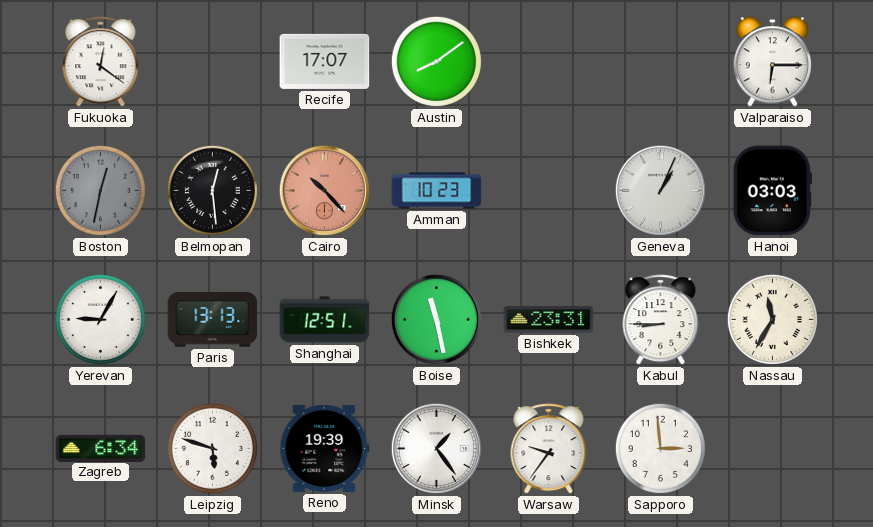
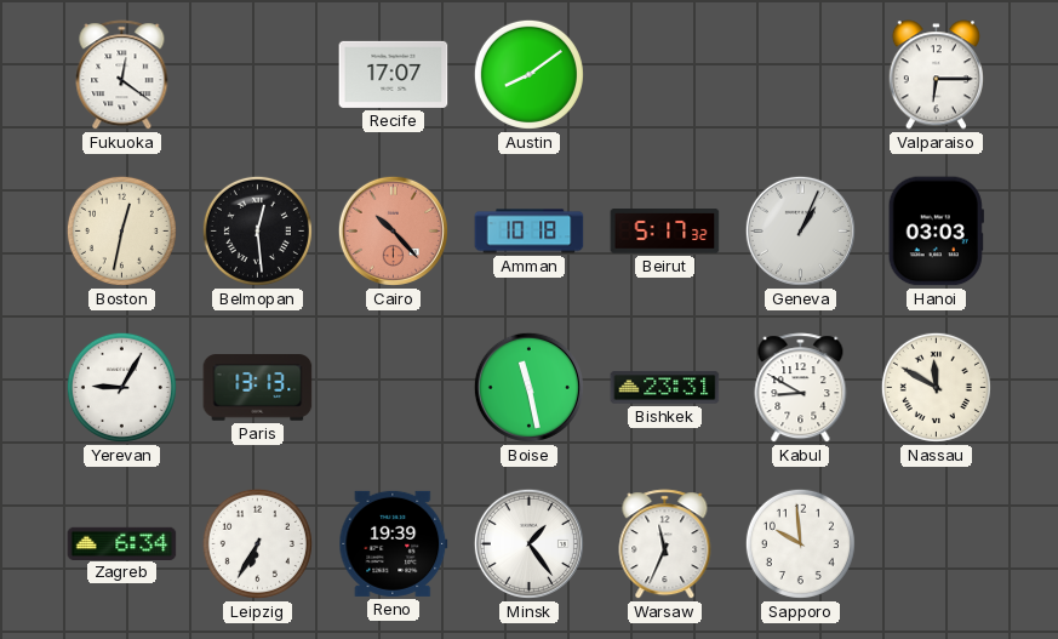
Boston dial: grey -> cream (121, 230)
Amman: 10:23 -> 10:18 (530, 232)
Beirut: none -> 5:17 (665, 232)
Shanghai: 12:51 -> none (325, 320)
Kabul: 8:45 -> 8:50 (801, 388)
Nassau: 11:35 -> 11:50 (936, 387)
Leipzig: 5:48 -> 6:35 (257, 543)
Warsaw: 9:36 -> 11:34 (665, 544)
Sapporo: 2:59 -> 9:59 (800, 543)
